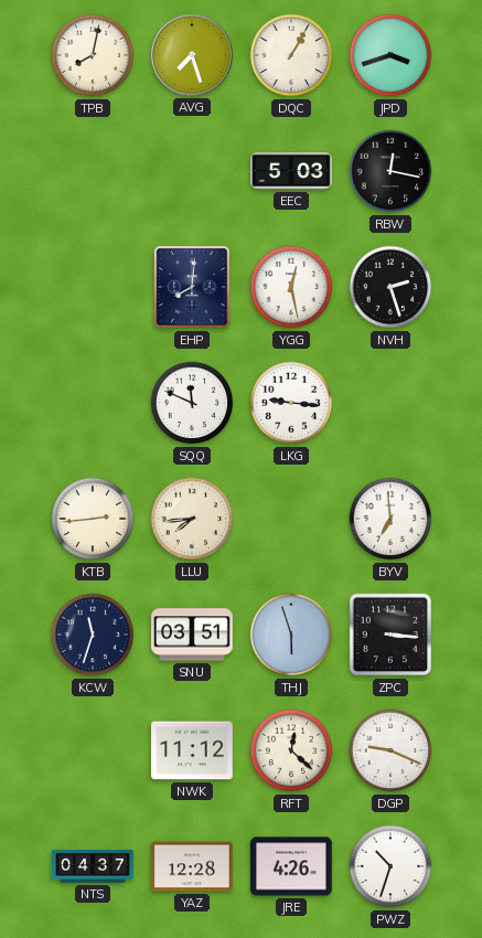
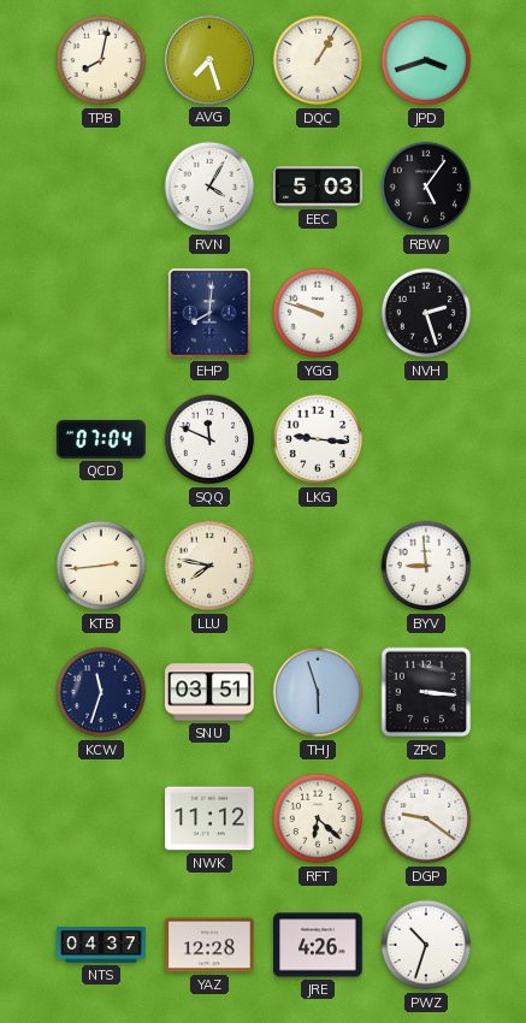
RVN: none -> 4:05 (209, 187)
RBW: 12:17 -> 5:06 (426, 187)
YGG: 12:28 -> 9:48 (318, 313)
QCD: none -> 07:04 (102, 439)
LLU: 7:44 -> 7:47 (209, 566)
BYV: 6:59 -> 8:59 (426, 566)
RFT: 12:22 -> 6:22 (318, 818)
DGP: 9:19 -> 9:21 (426, 818)
